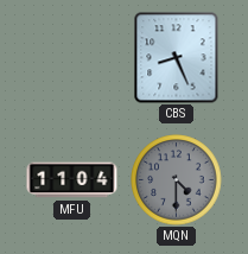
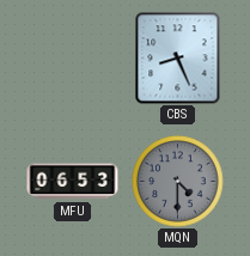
MFU: 11:04 -> 06:53 (73, 182)
